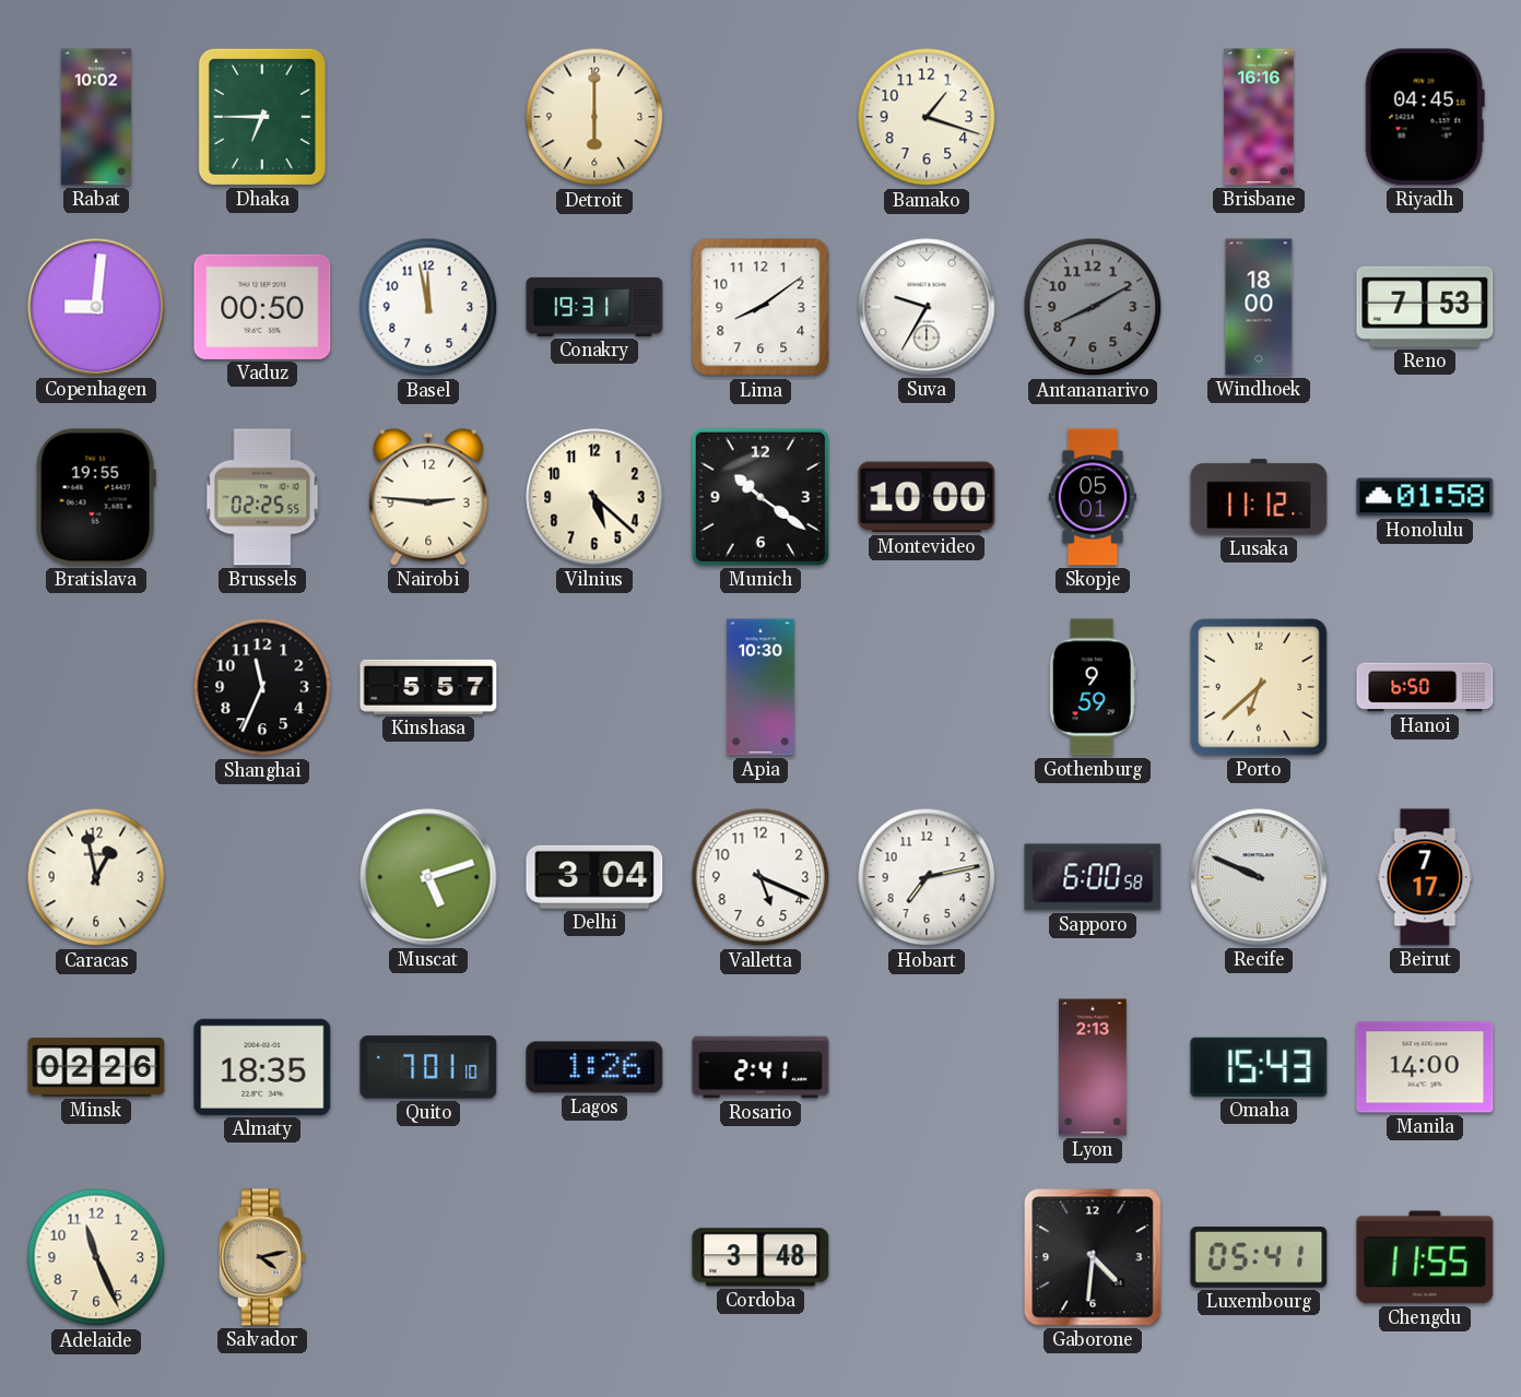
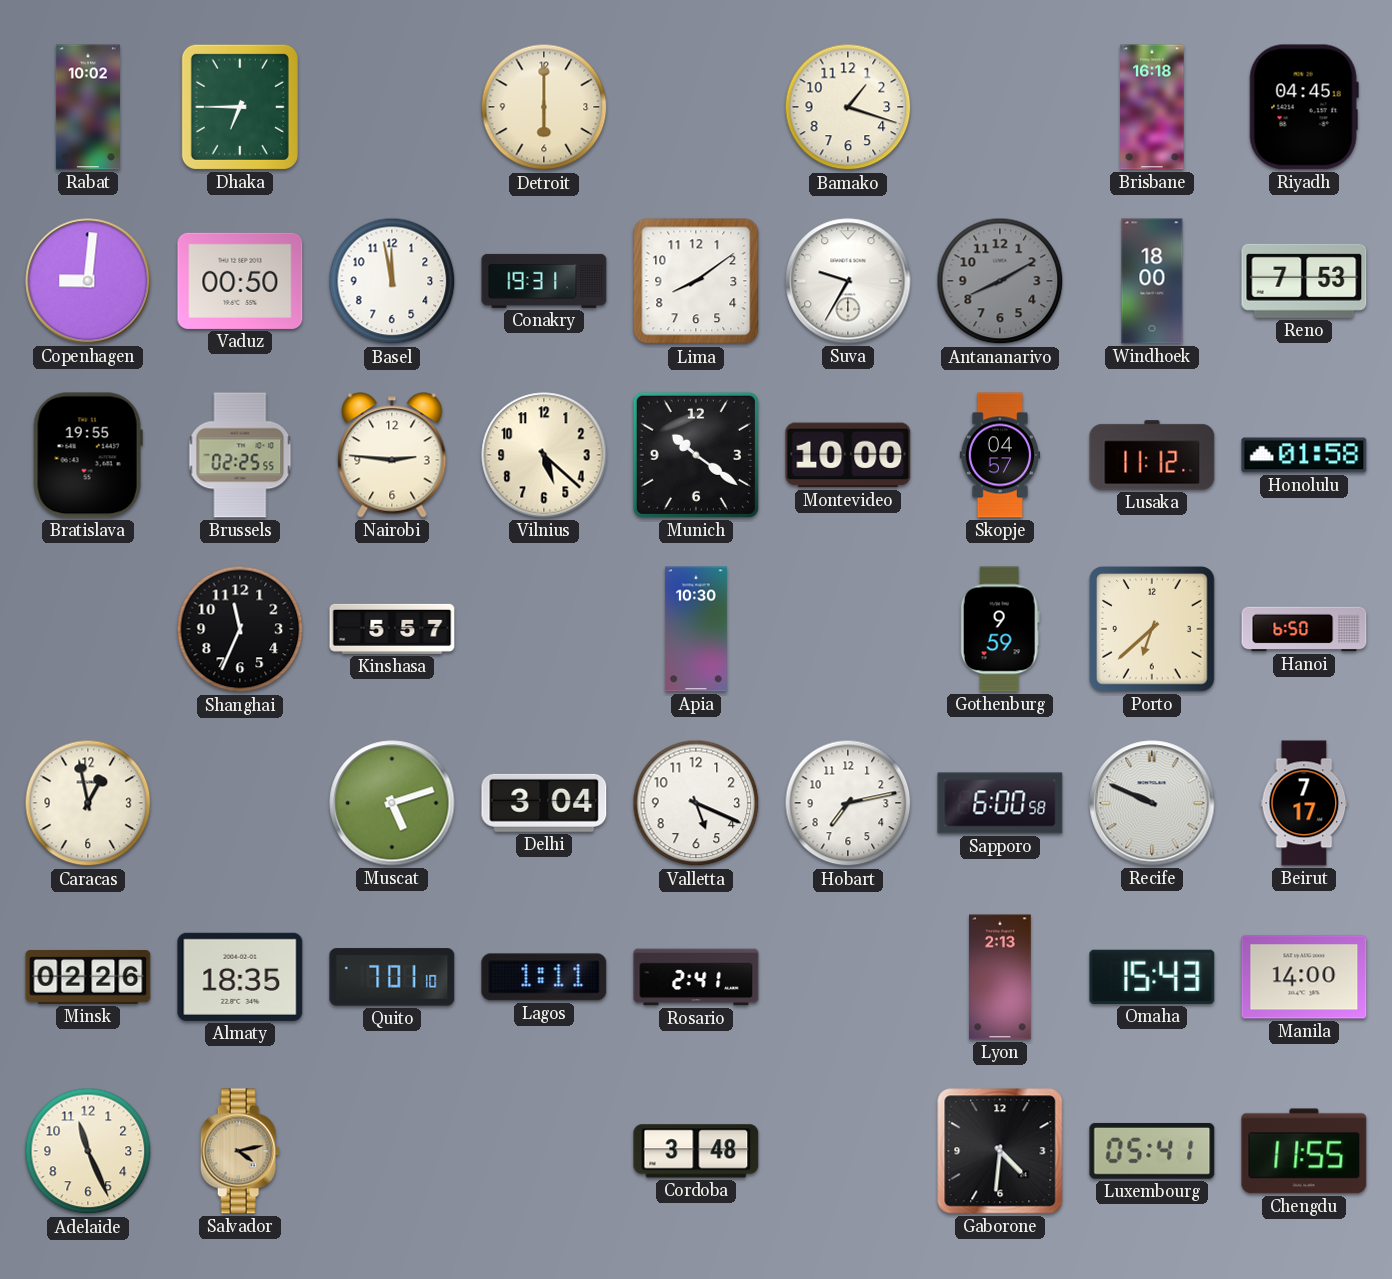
Brisbane: 16:16 -> 16:18 (1152, 107)
Skopje: 05:01 -> 04:57 (1000, 455)
Lagos: 1:26 -> 1:11 (544, 977)
